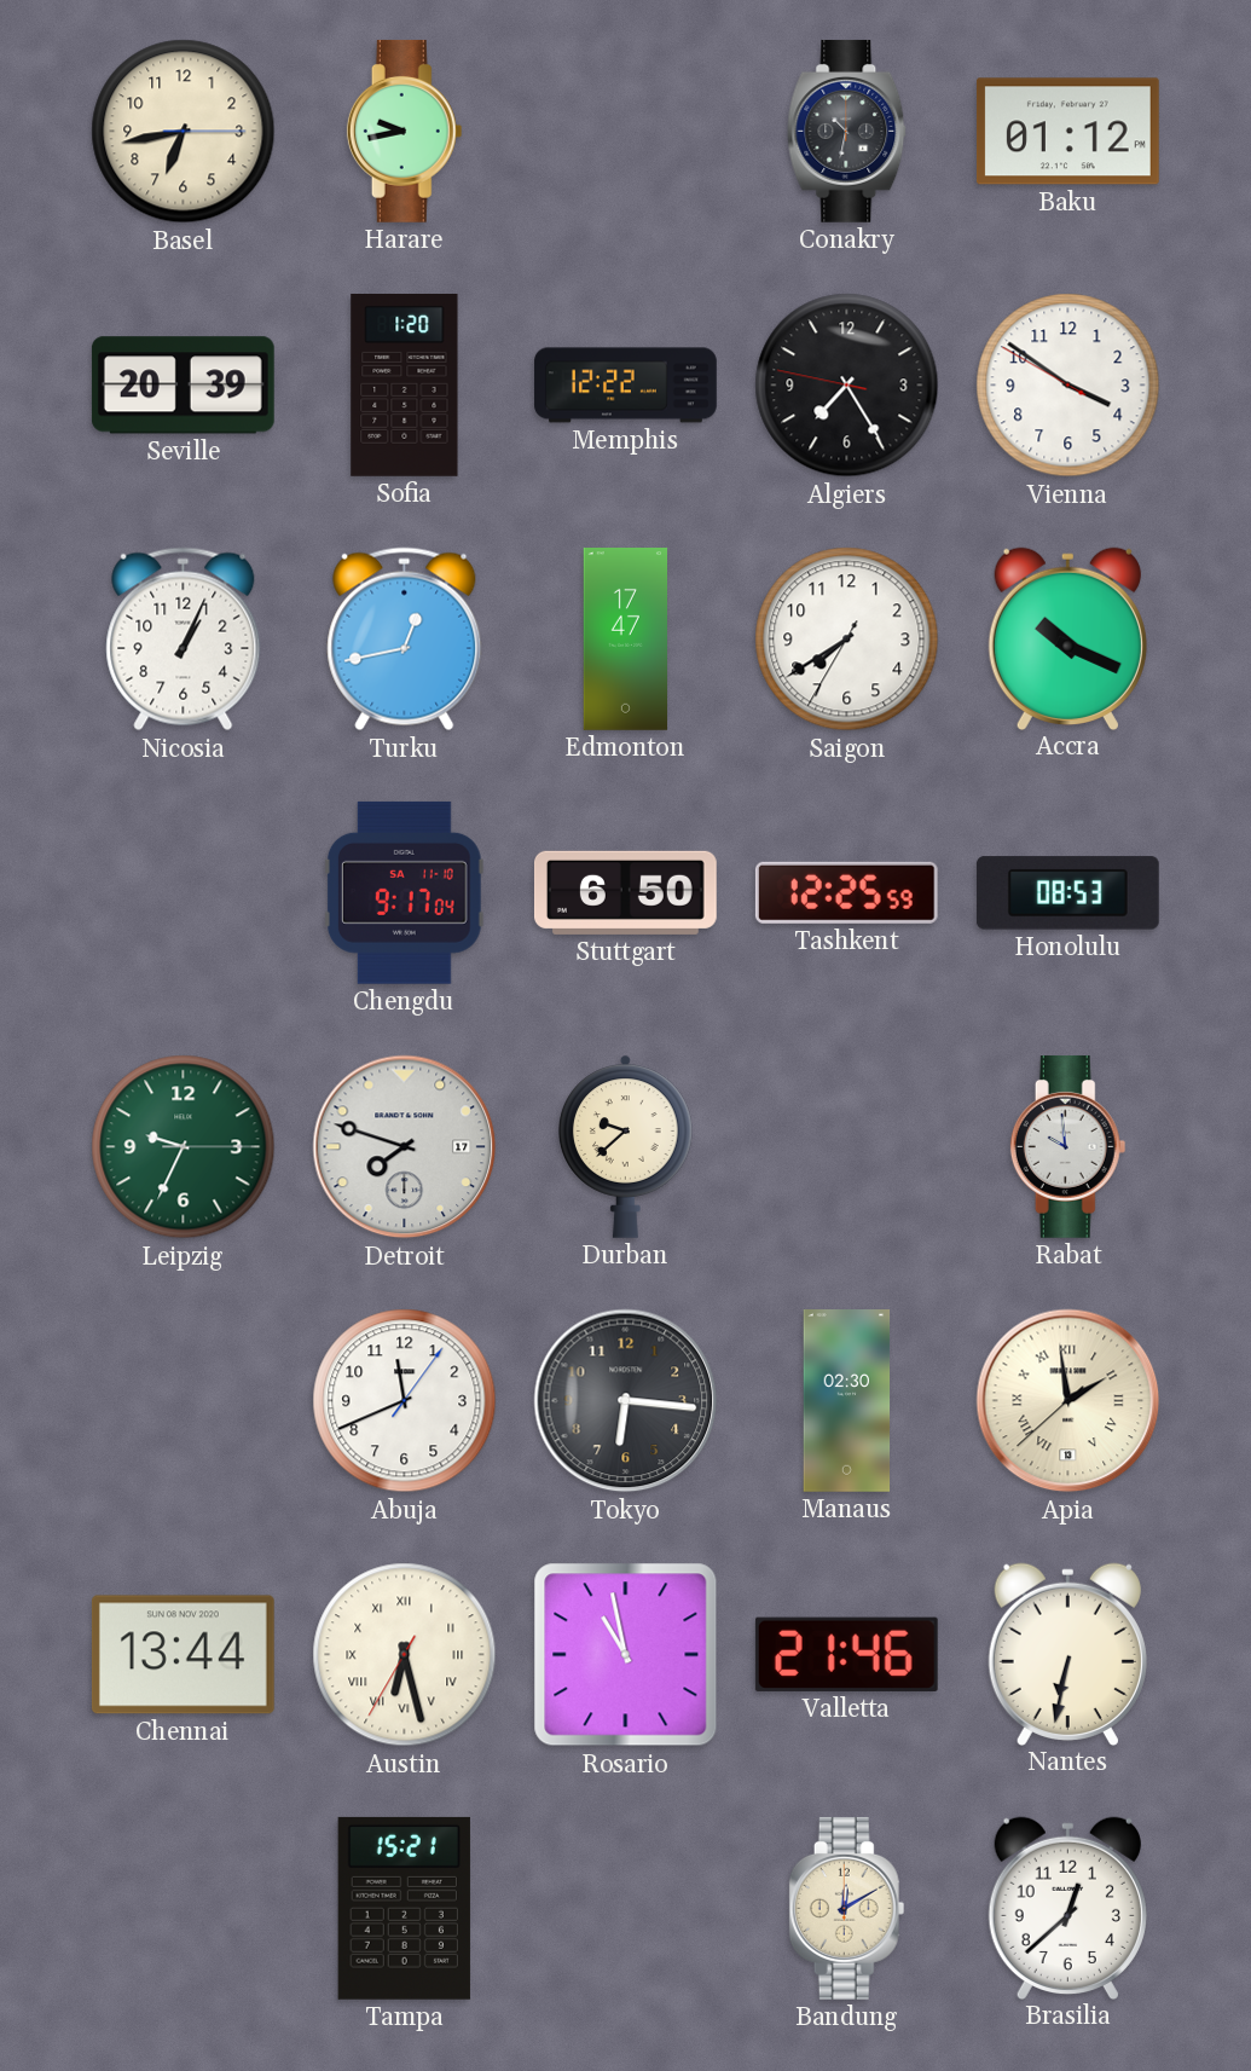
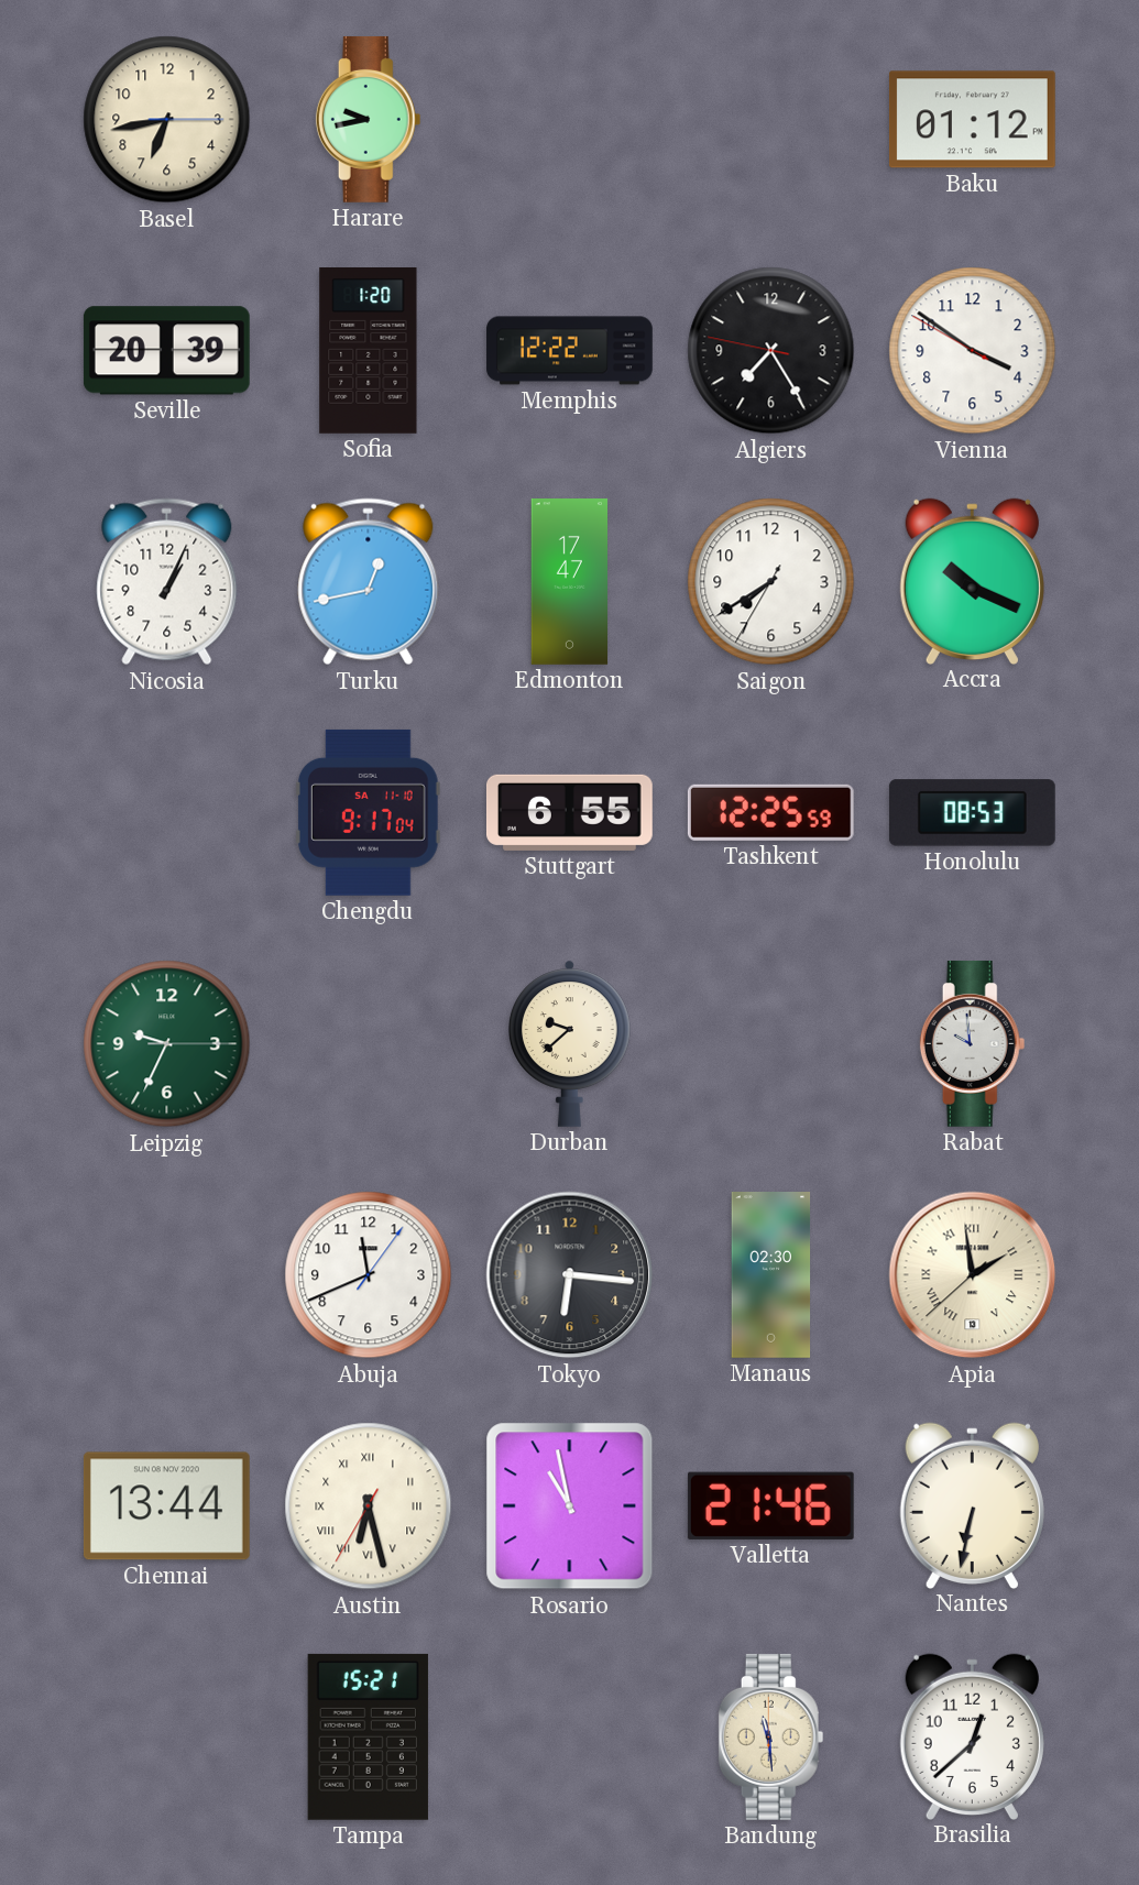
Conakry: 10:32 -> none (847, 131)
Stuttgart: 6:50 -> 6:55 (569, 812)
Detroit: 7:48 -> none (405, 1147)
Bandung: 12:10 -> 11:29 (771, 1736)
